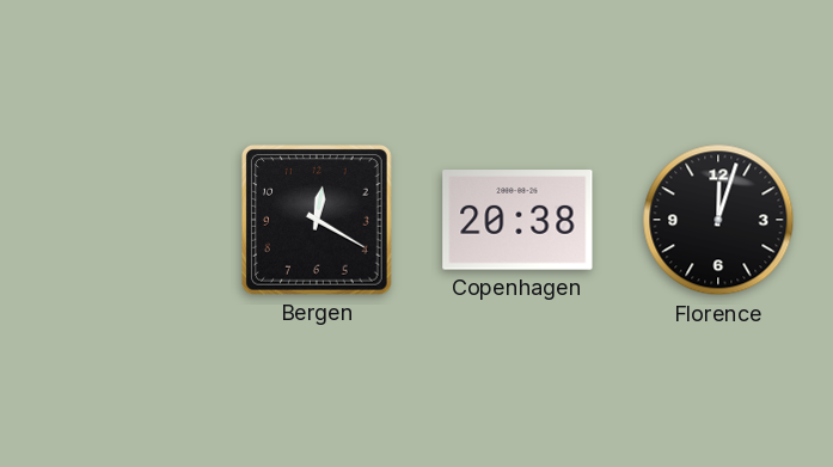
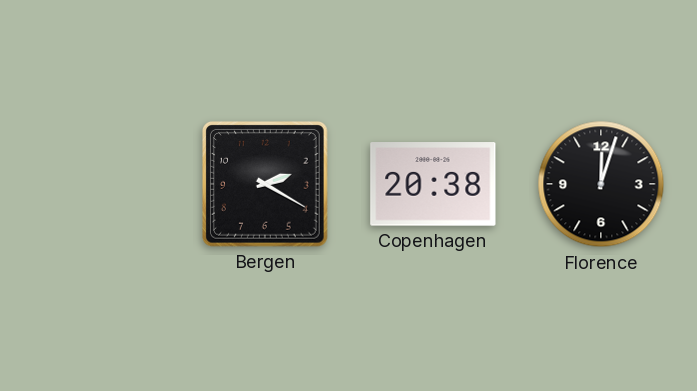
Bergen: 12:20 -> 2:20 (266, 185)
